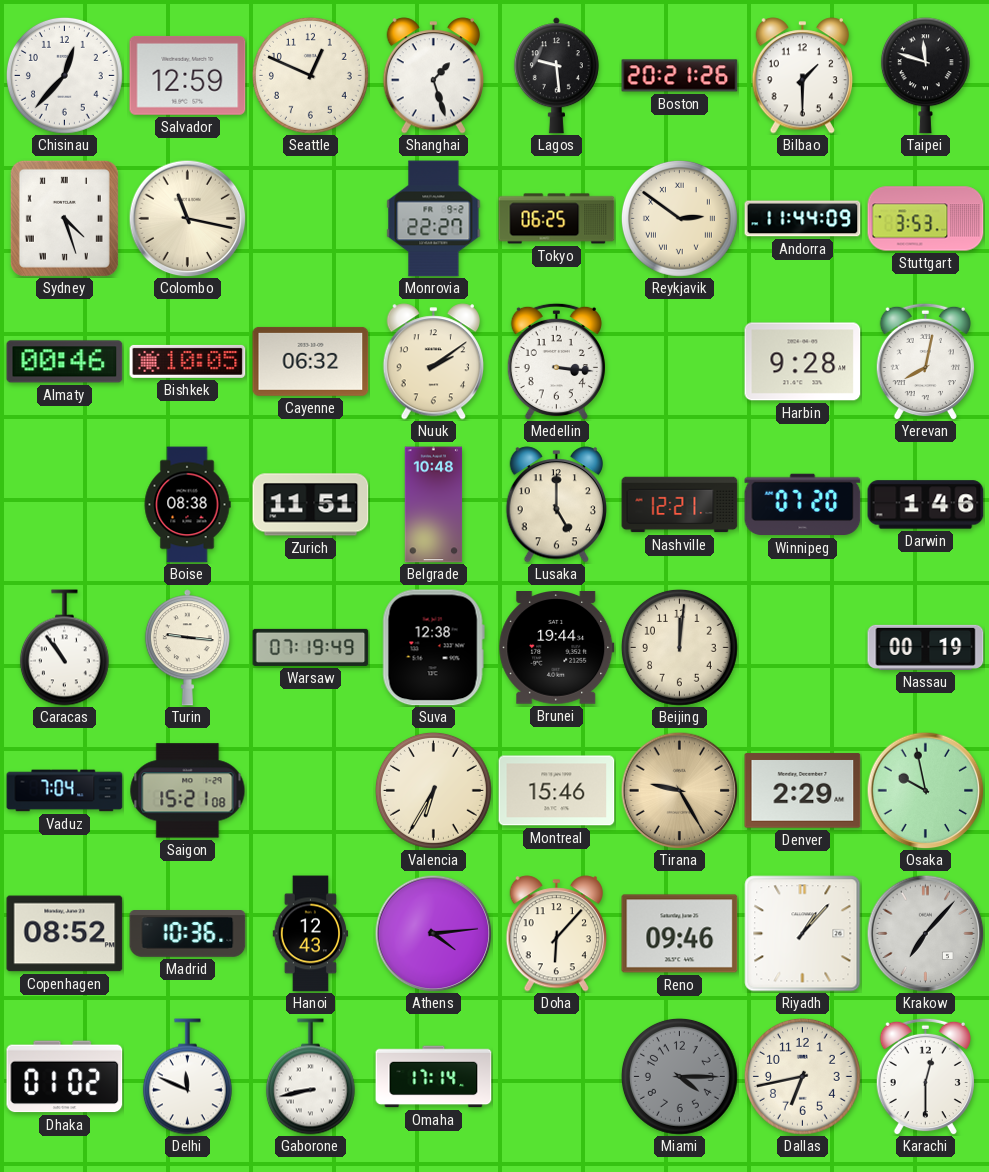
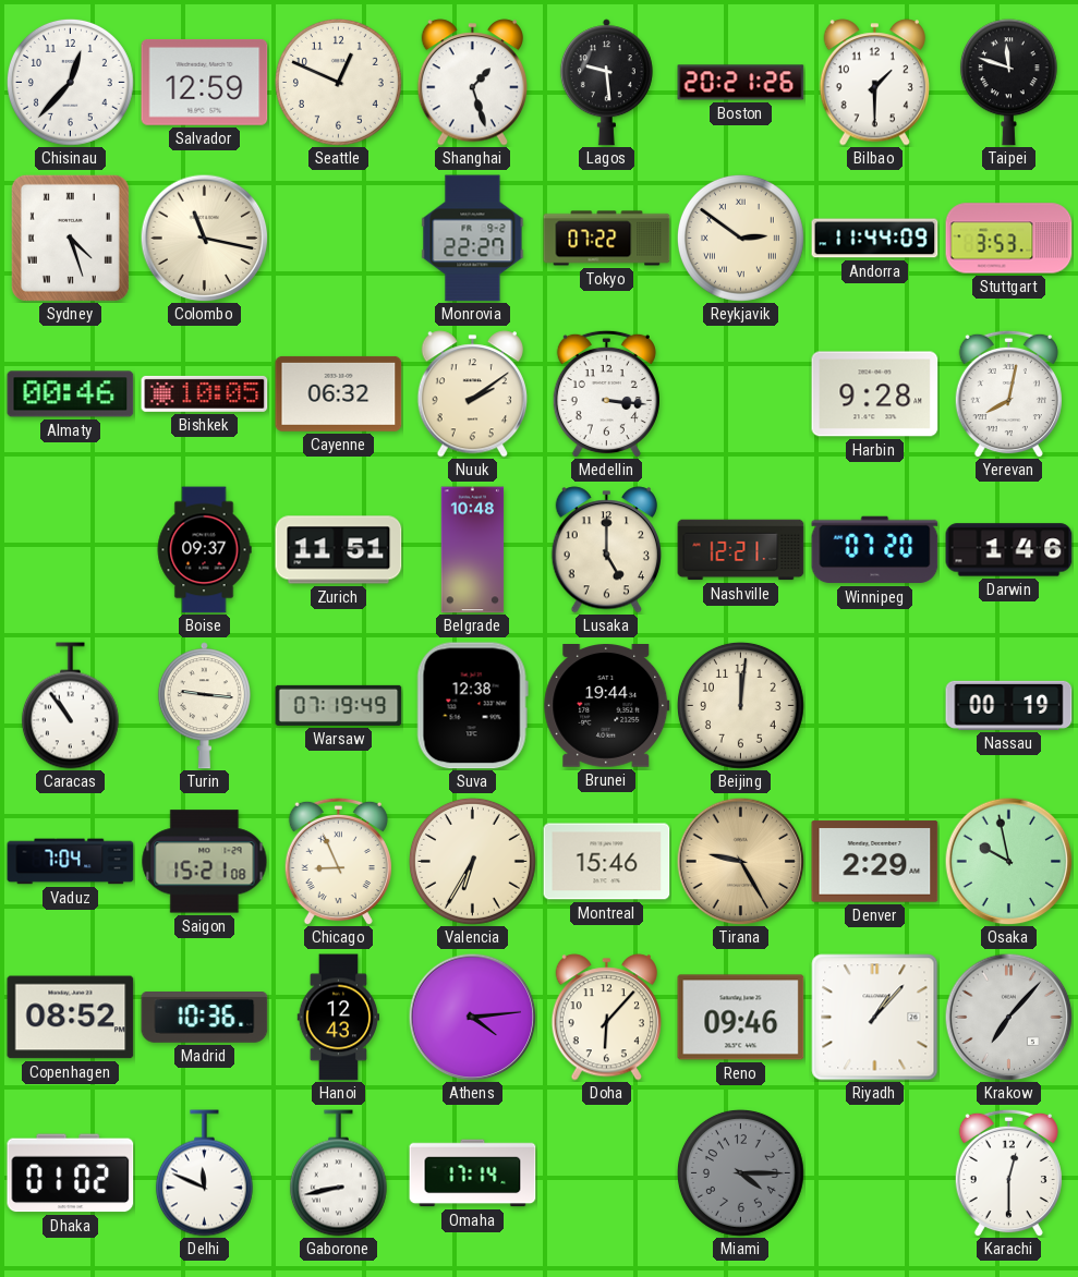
Tokyo: 06:25 -> 07:22 (607, 239)
Boise: 08:38 -> 09:37 (204, 550)
Chicago: none -> 8:56 (338, 861)
Dallas: 6:43 -> none (802, 1076)
